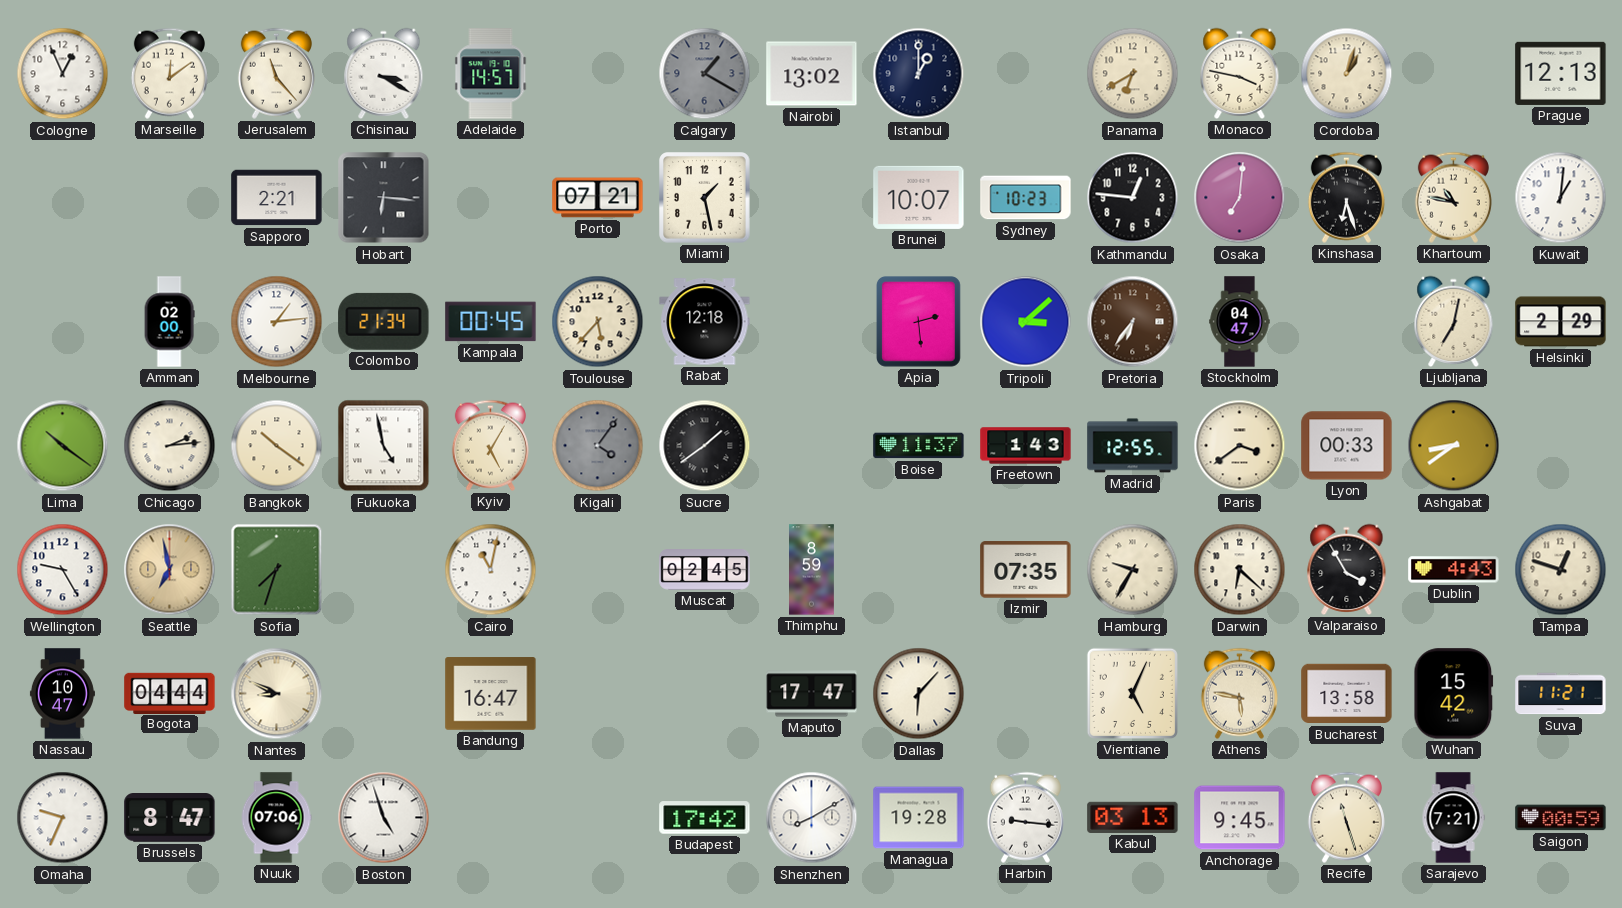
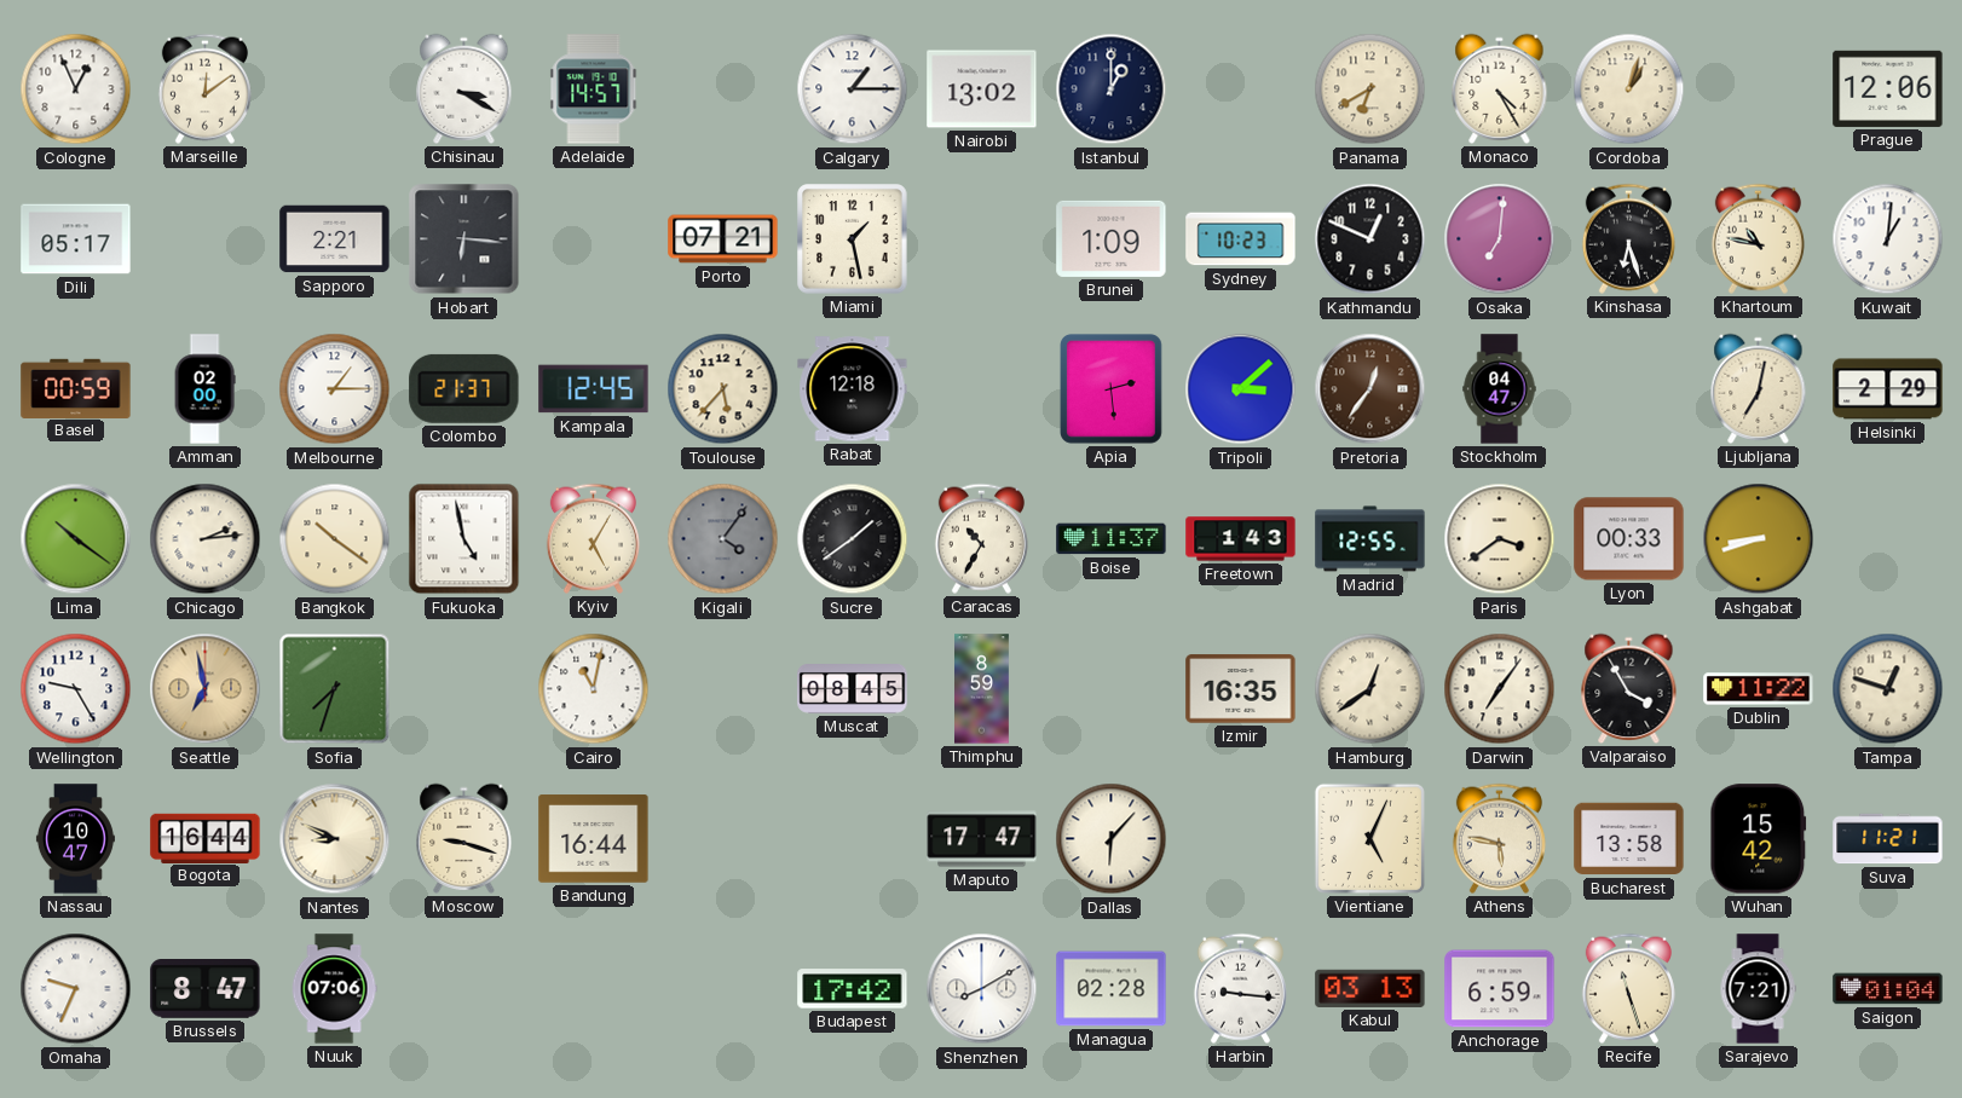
Jerusalem: 11:23 -> none (276, 73)
Calgary: 1:20 -> 1:15 (853, 89)
Calgary dial: grey -> white (853, 89)
Monaco: 3:47 -> 4:25 (1500, 88)
Prague: 12:13 -> 12:06 (1888, 88)
Dili: none -> 05:17 (76, 239)
Brunei: 10:07 -> 1:09 (1112, 238)
Kathmandu: 12:46 -> 12:49 (1370, 239)
Basel: none -> 00:59 (76, 388)
Melbourne: 1:14 -> 1:15 (335, 389)
Colombo: 21:34 -> 21:37 (464, 388)
Kampala: 00:45 -> 12:45 (594, 389)
Pretoria: 6:36 -> 12:36 (1370, 389)
Caracas: none -> 10:35 (981, 538)
Ashgabat: 8:39 -> 8:42 (1759, 539)
Muscat: 02:45 -> 08:45 (853, 689)
Izmir: 07:35 -> 16:35 (1241, 689)
Hamburg: 9:35 -> 12:39 (1370, 689)
Darwin: 6:22 -> 7:06 (1500, 689)
Dublin: 4:43 -> 11:22 (1759, 689)
Bogota: 04:44 -> 16:44 (206, 838)
Moscow: none -> 9:18 (464, 838)
Bandung: 16:47 -> 16:44 (594, 839)
Boston: 4:57 -> none (384, 818)
Managua: 19:28 -> 02:28 (1112, 989)
Anchorage: 9:45 -> 6:59 (1500, 989)
Saigon: 00:59 -> 01:04 (1888, 989)
